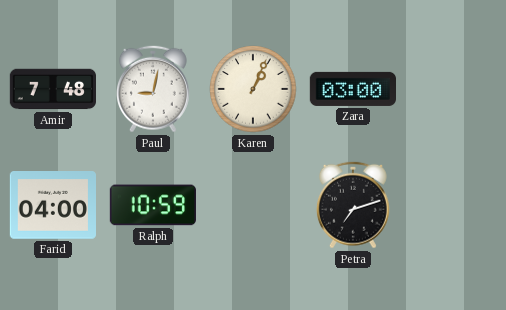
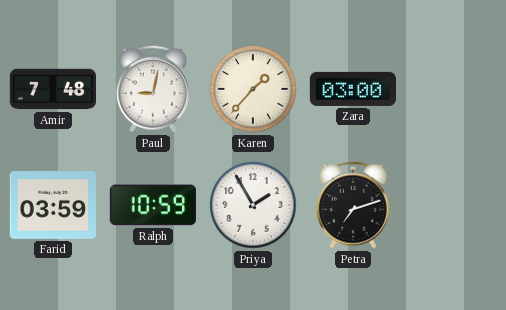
Karen: 1:04 -> 1:37 (253, 89)
Farid: 04:00 -> 03:59 (52, 205)
Priya: none -> 1:55 (253, 205)
